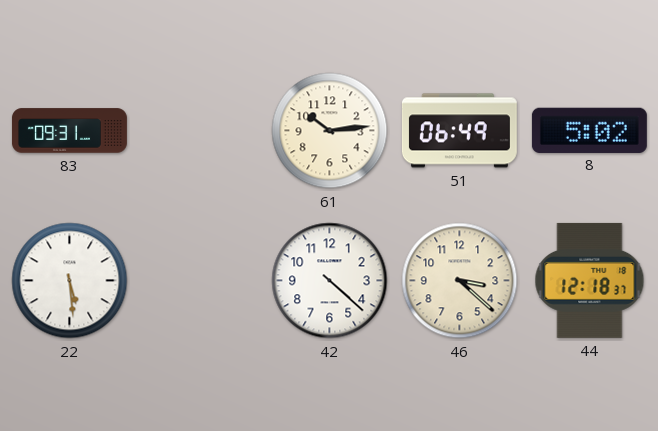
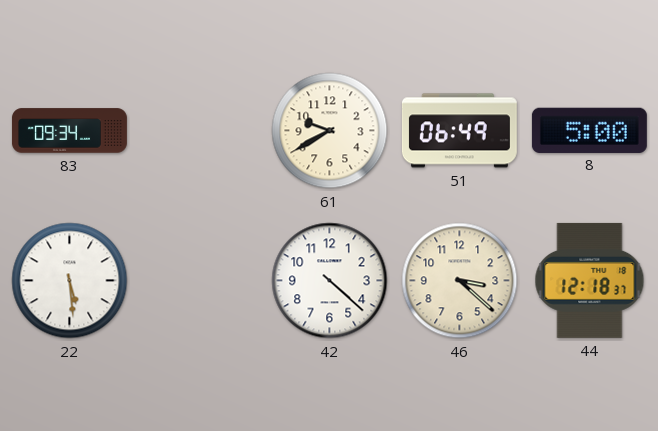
83: 09:31 -> 09:34 (69, 131)
61: 10:14 -> 9:40 (330, 131)
8: 5:02 -> 5:00 (589, 130)
